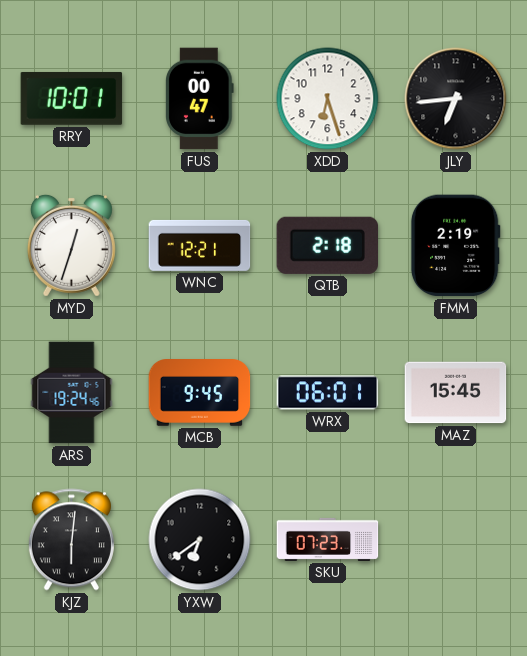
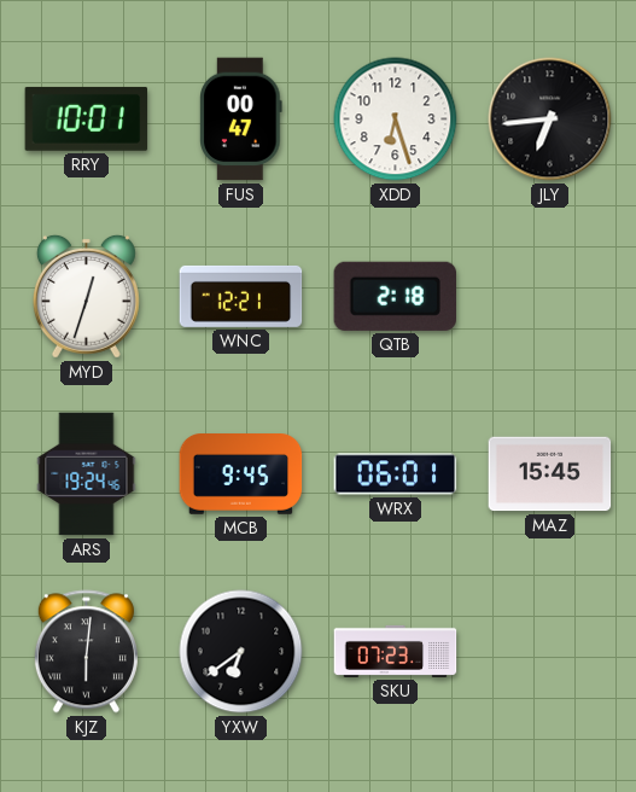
FMM: 2:19 -> none (455, 246)
